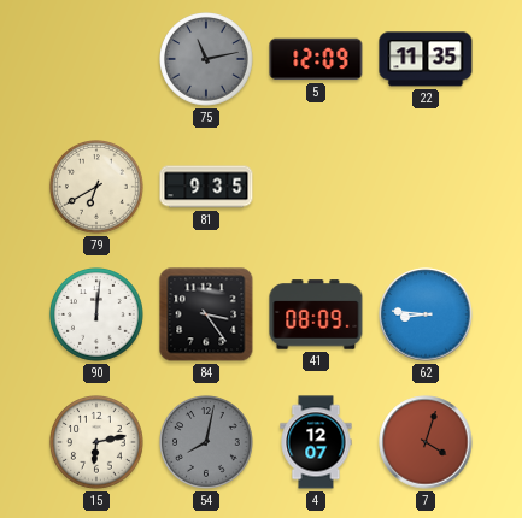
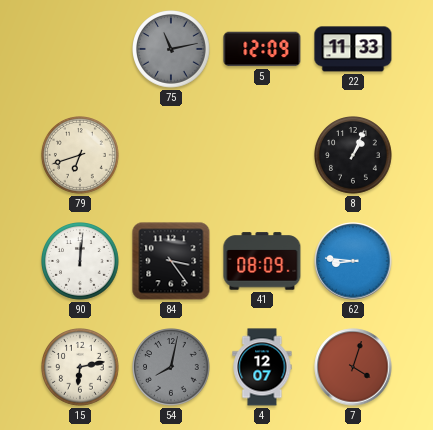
22: 11:35 -> 11:33 (353, 49)
79: 6:40 -> 6:42 (81, 156)
81: 9:35 -> none (206, 187)
8: none -> 1:04 (354, 156)
